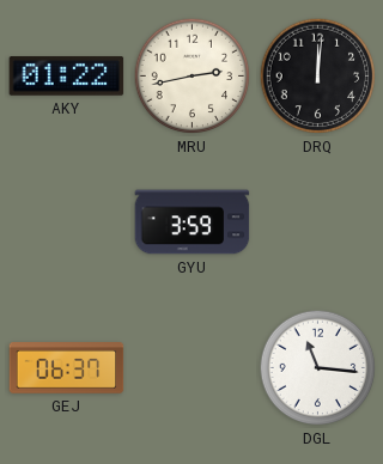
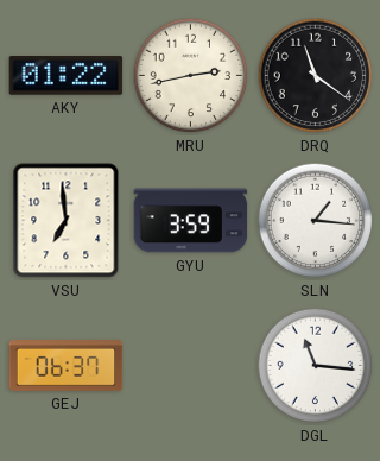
DRQ: 12:01 -> 11:21 (316, 76)
VSU: none -> 6:59 (66, 221)
SLN: none -> 1:16 (316, 221)
